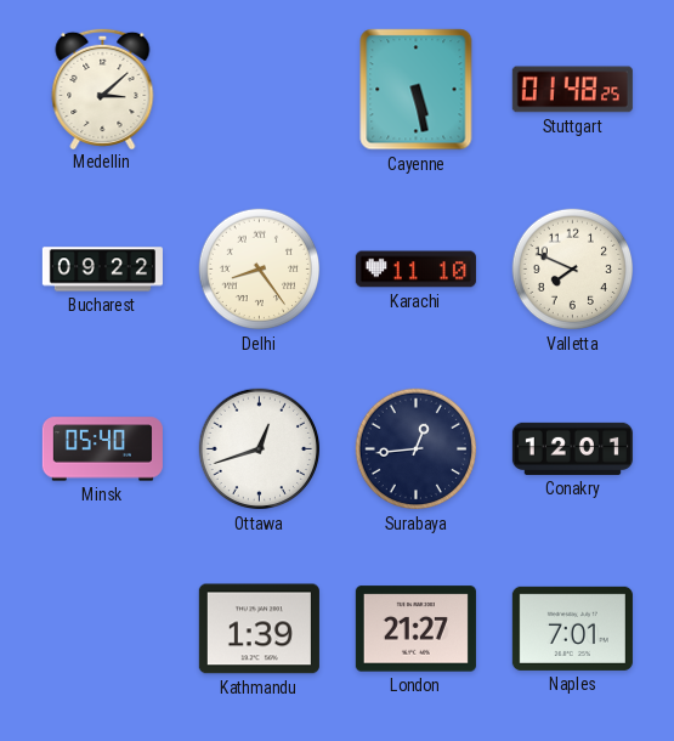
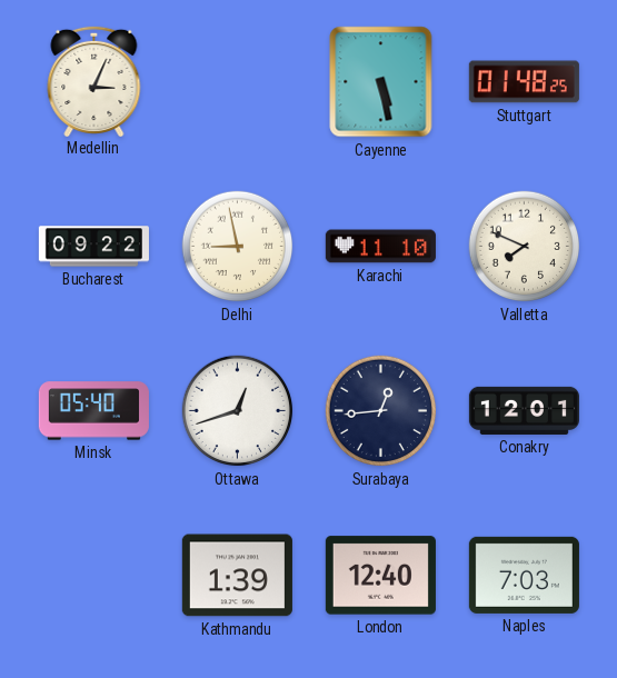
Medellin: 3:08 -> 3:04 (94, 80)
Delhi: 8:24 -> 8:58 (238, 247)
London: 21:27 -> 12:40 (380, 576)
Naples: 7:01 -> 7:03 (524, 575)
